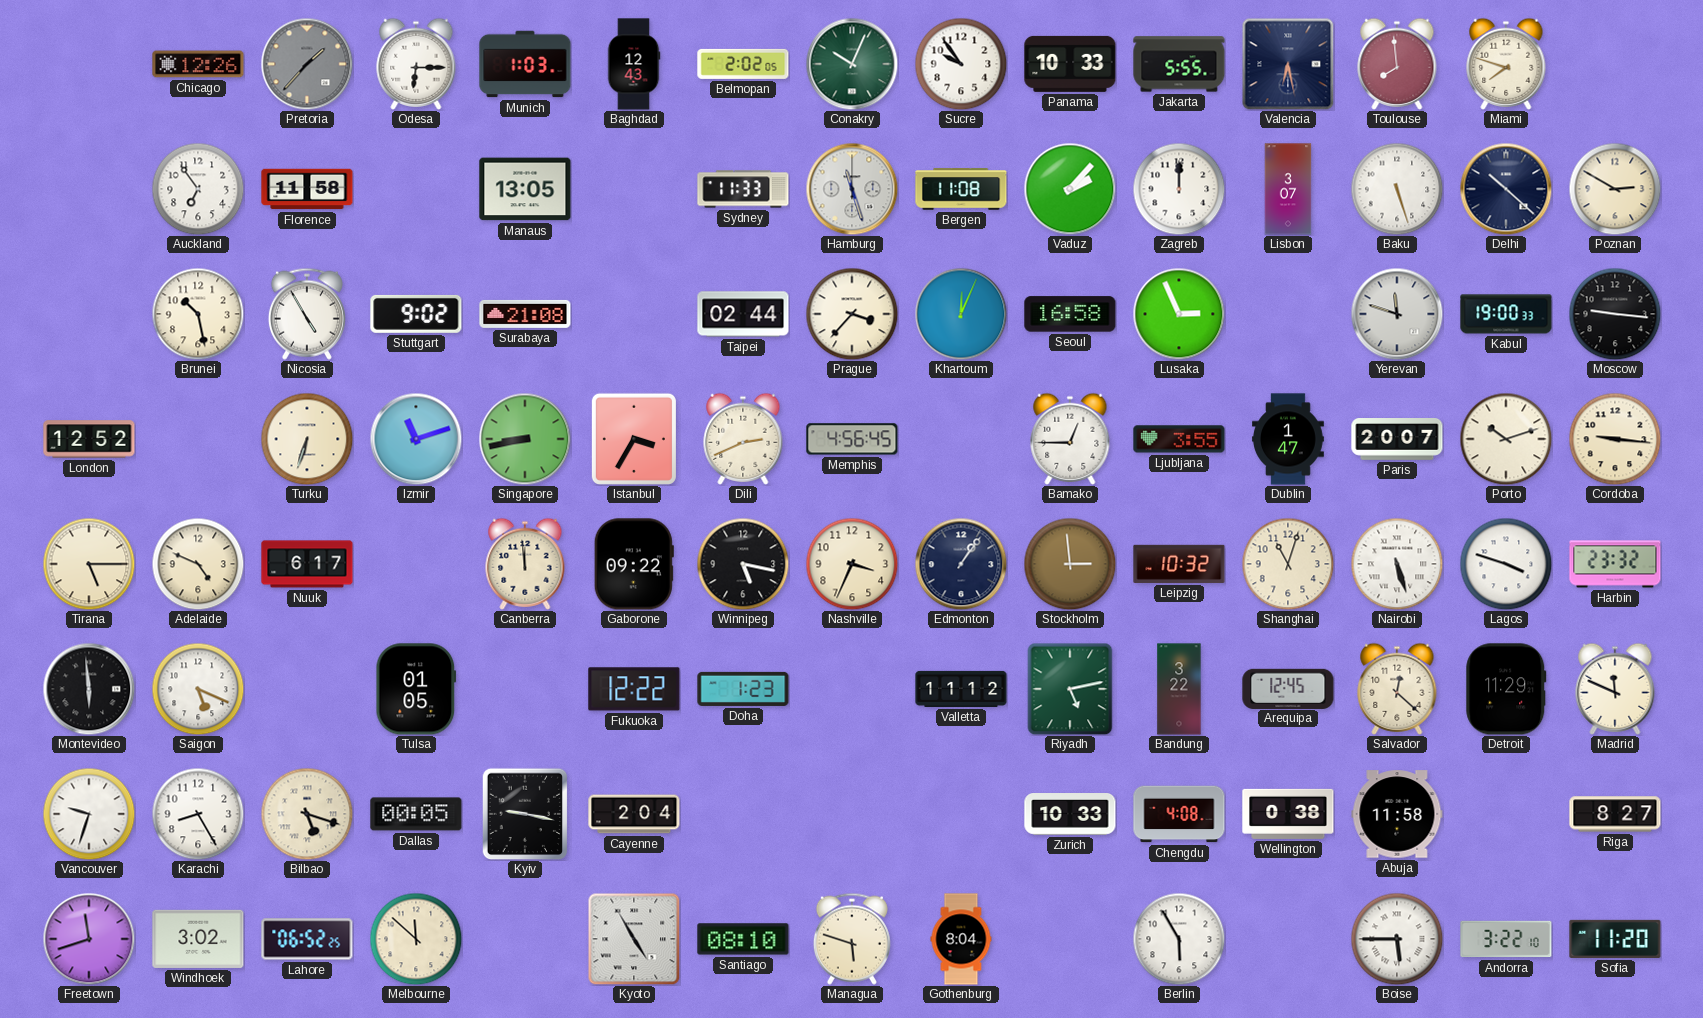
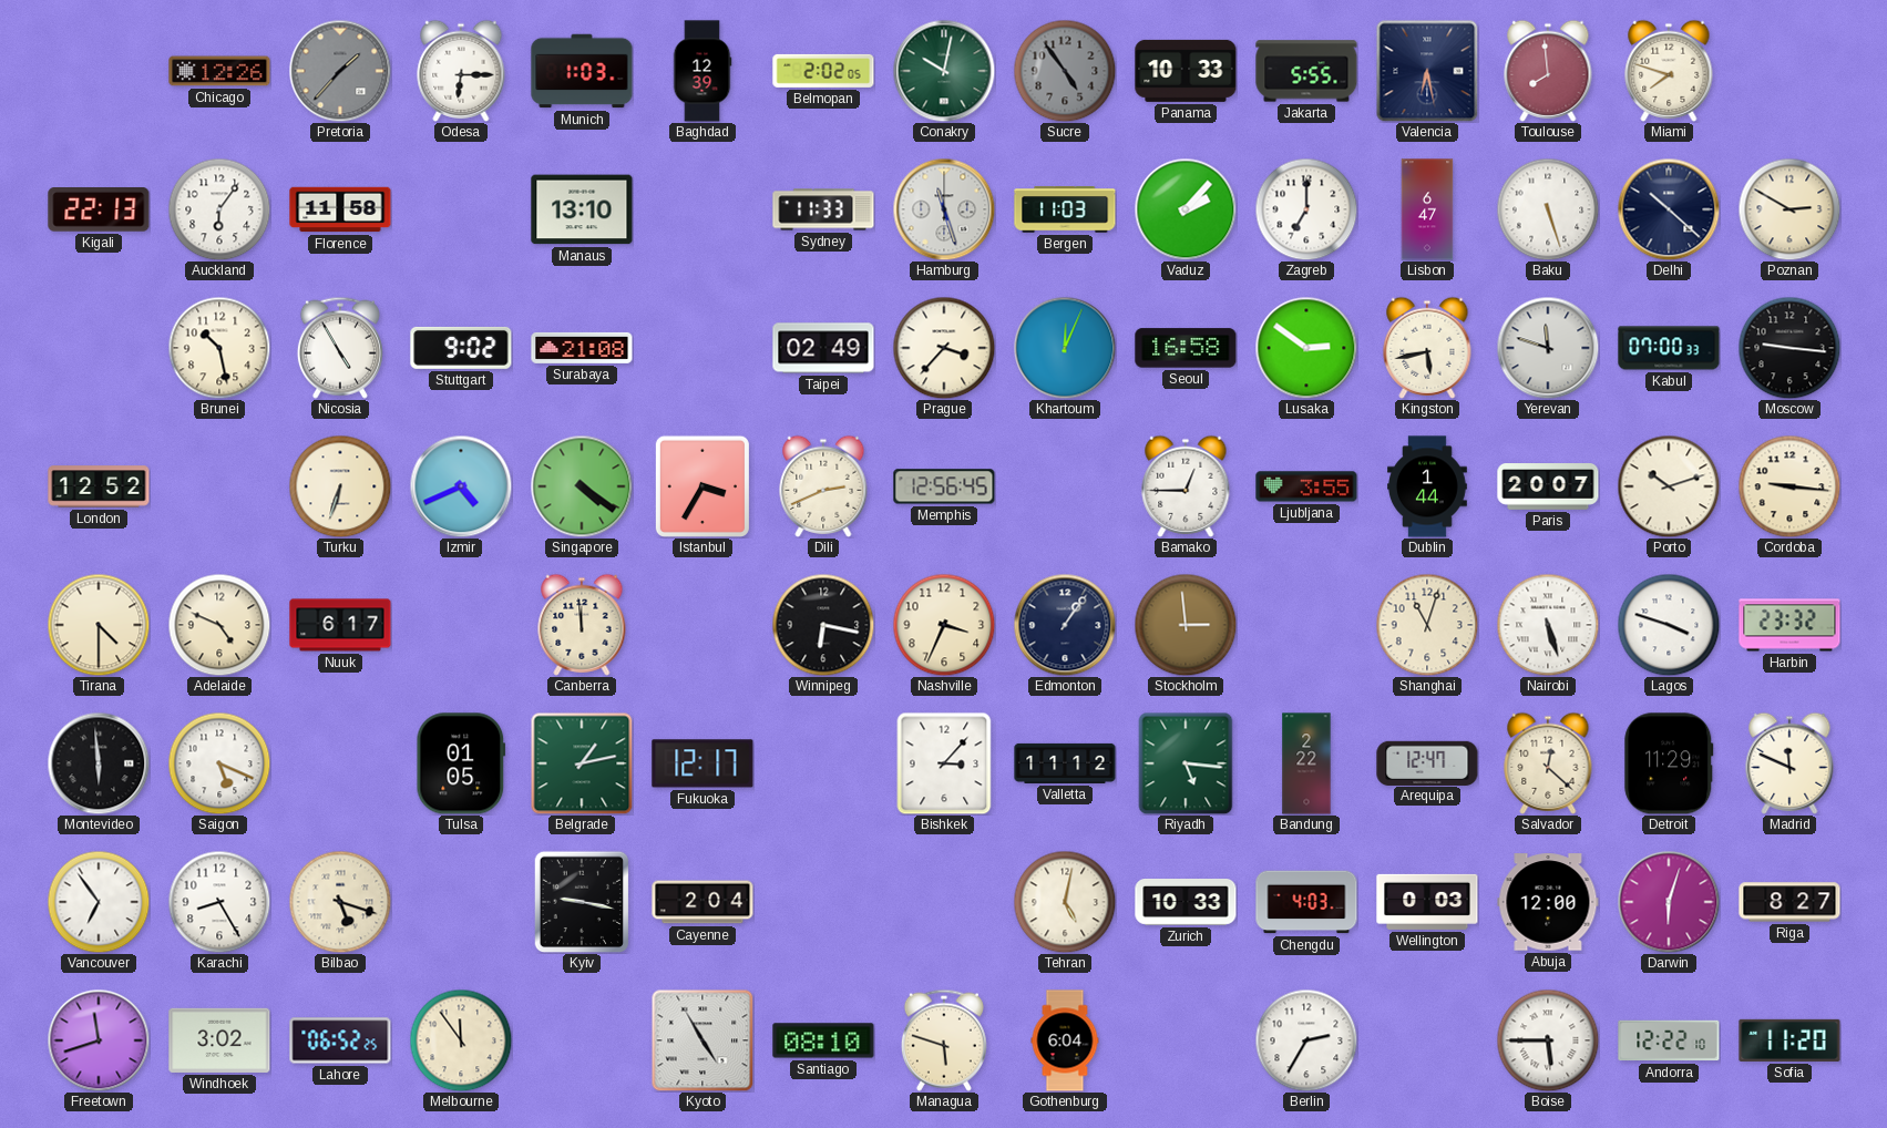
Baghdad: 12:43 -> 12:39 (703, 71)
Conakry: 10:04 -> 10:02 (944, 71)
Sucre: 9:54 -> 4:54 (1065, 71)
Sucre dial: white -> grey (1065, 71)
Kigali: none -> 22:13 (99, 209)
Auckland: 6:54 -> 6:06 (219, 209)
Manaus: 13:05 -> 13:10 (582, 209)
Bergen: 11:08 -> 11:03 (1065, 209)
Zagreb: 12:00 -> 7:00 (1306, 209)
Lisbon: 3:07 -> 6:47 (1427, 209)
Taipei: 02:44 -> 02:49 (823, 348)
Lusaka: 2:56 -> 2:51 (1306, 348)
Kingston: none -> 5:43 (1427, 348)
Kabul: 19:00 -> 07:00 (1669, 348)
Izmir: 11:12 -> 4:41 (461, 486)
Singapore: 8:43 -> 4:21 (582, 486)
Memphis: 4:56 -> 12:56 (944, 486)
Dublin: 1:47 -> 1:44 (1428, 486)
Tirana: 5:15 -> 4:30 (99, 625)
Gaborone: 09:22 -> none (634, 564)
Winnipeg: 5:17 -> 6:17 (823, 625)
Leipzig: 10:32 -> none (1179, 564)
Belgrade: none -> 1:13 (582, 763)
Fukuoka: 12:22 -> 12:17 (703, 763)
Doha: 1:23 -> none (743, 689)
Bishkek: none -> 3:07 (944, 763)
Riyadh: 5:13 -> 5:16 (1186, 763)
Bandung: 3:22 -> 2:22 (1306, 763)
Arequipa: 12:45 -> 12:47 (1427, 762)
Vancouver: 9:33 -> 6:54 (99, 902)
Dallas: 00:05 -> none (416, 814)
Tehran: none -> 5:02 (1065, 902)
Chengdu: 4:08 -> 4:03 (1306, 902)
Wellington: 0:38 -> 0:03 (1427, 902)
Abuja: 11:58 -> 12:00 (1548, 902)
Darwin: none -> 6:03 (1669, 902)
Melbourne: 11:52 -> 11:54 (461, 1040)
Gothenburg: 8:04 -> 6:04 (1065, 1040)
Berlin: 5:55 -> 2:35 (1306, 1040)
Andorra: 3:22 -> 12:22 (1669, 1040)
